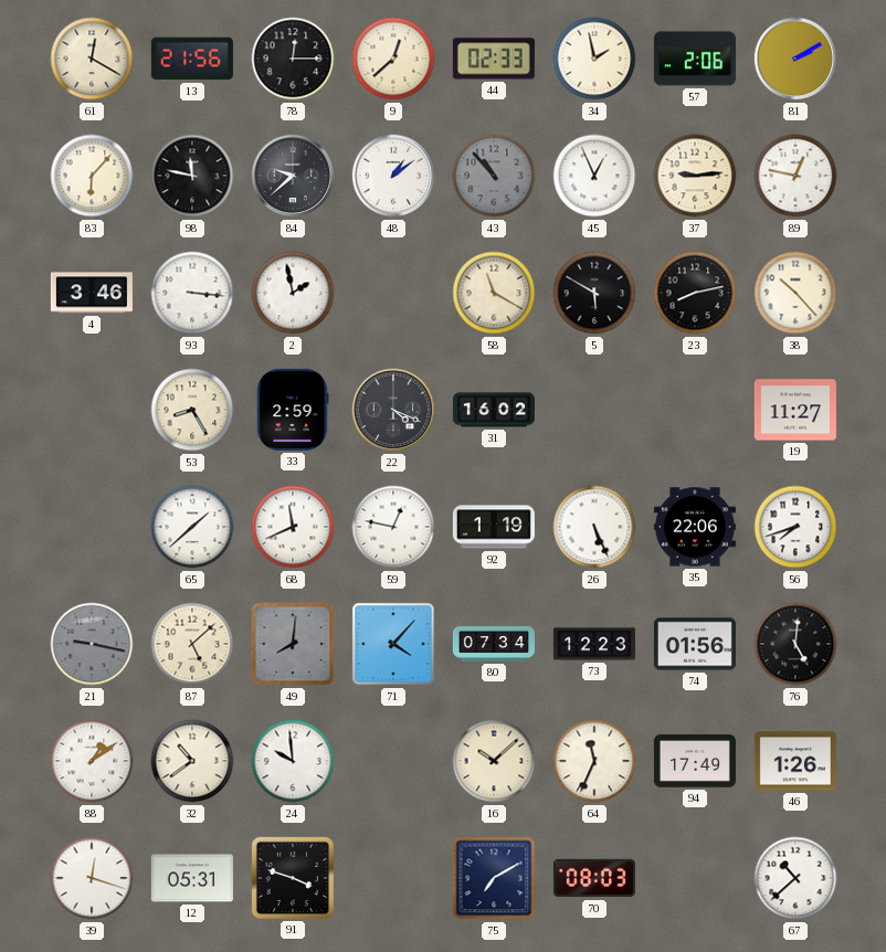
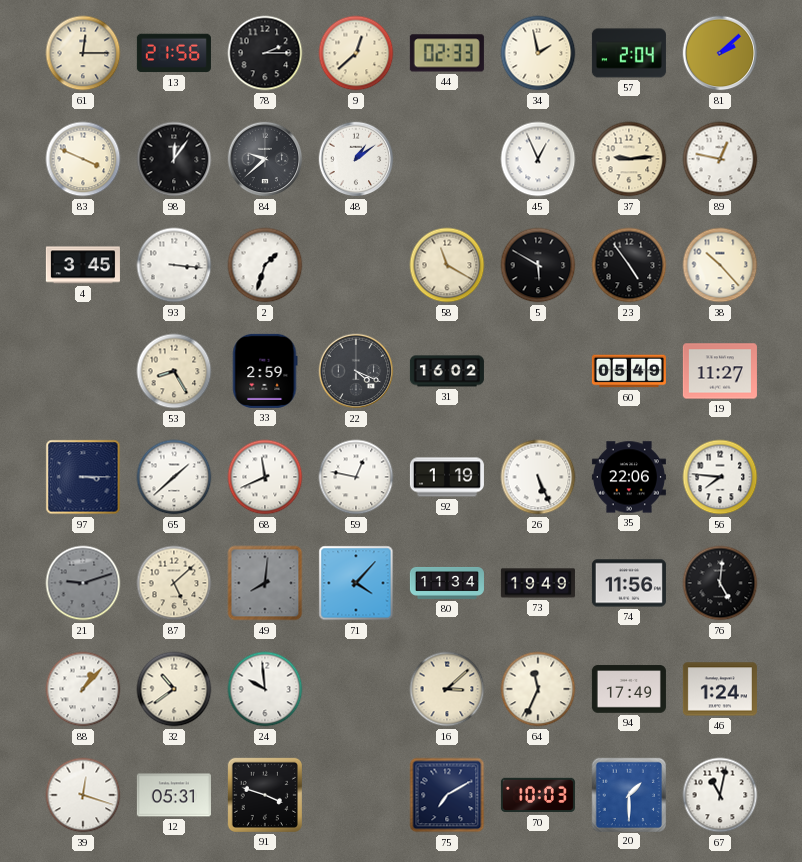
61: 12:20 -> 12:15 (83, 53)
78: 12:15 -> 2:15 (265, 53)
57: 2:06 -> 2:04 (629, 53)
81: 2:10 -> 2:08 (720, 53)
83: 6:07 -> 3:49 (83, 159)
98: 11:47 -> 12:06 (174, 159)
43: 10:53 -> none (494, 176)
4: 3:46 -> 3:45 (83, 265)
2: 1:58 -> 1:33 (265, 265)
23: 8:13 -> 4:54 (629, 265)
60: none -> 05:49 (629, 371)
97: none -> 3:15 (83, 477)
56: 7:42 -> 7:46 (720, 477)
21: 9:17 -> 9:12 (83, 583)
80: 07:34 -> 11:34 (447, 583)
73: 12:23 -> 19:49 (538, 583)
74: 01:56 -> 11:56 (629, 583)
88: 1:09 -> 1:07 (83, 689)
16: 10:08 -> 3:08 (447, 689)
46: 1:26 -> 1:24 (720, 689)
70: 08:03 -> 10:03 (538, 795)
20: none -> 1:30 (628, 794)
67: 10:38 -> 11:02 (720, 795)
